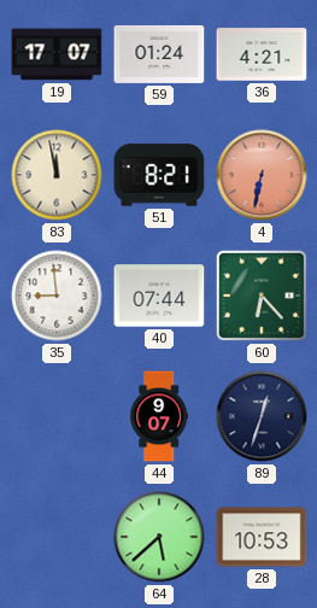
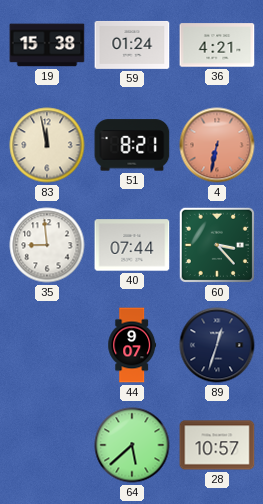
19: 17:07 -> 15:38 (47, 45)
60: 6:23 -> 3:23 (217, 245)
28: 10:53 -> 10:57 (217, 445)
